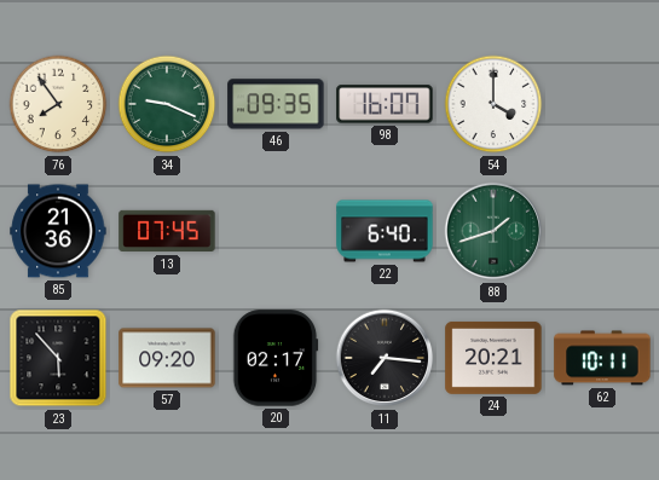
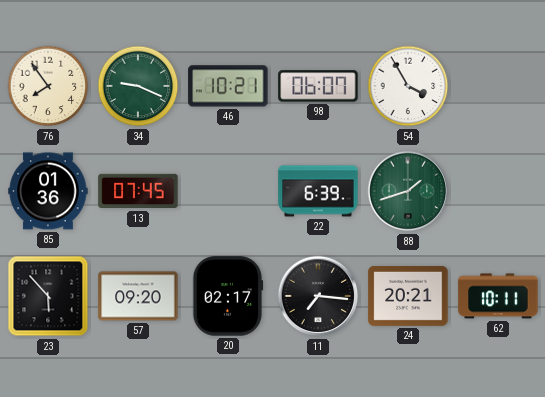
46: 09:35 -> 10:21 (228, 86)
98: 16:07 -> 06:07 (318, 86)
54: 4:00 -> 3:55 (408, 86)
85: 21:36 -> 01:36 (48, 191)
22: 6:40 -> 6:39 (318, 191)
